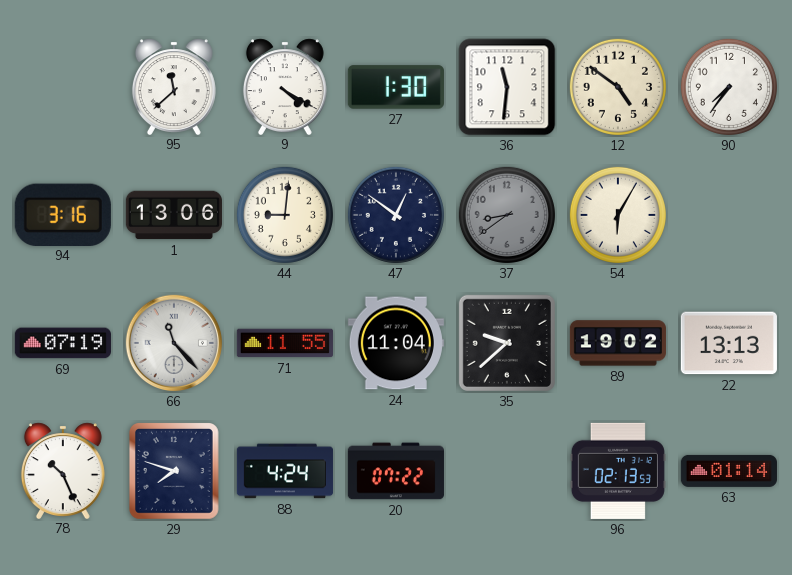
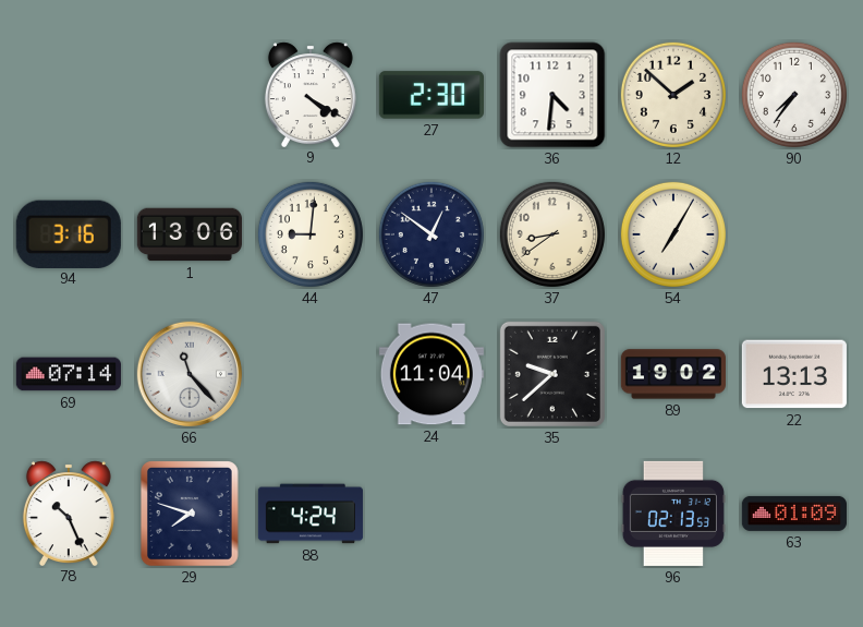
95: 11:38 -> none (174, 86)
27: 1:30 -> 2:30 (432, 95)
36: 11:31 -> 4:31 (552, 95)
12: 4:51 -> 1:52 (673, 95)
37 dial: grey -> cream (552, 234)
54: 6:05 -> 7:05 (673, 234)
69: 07:19 -> 07:14 (69, 374)
71: 11:55 -> none (285, 343)
20: 07:22 -> none (396, 471)
63: 01:14 -> 01:09 (794, 514)
